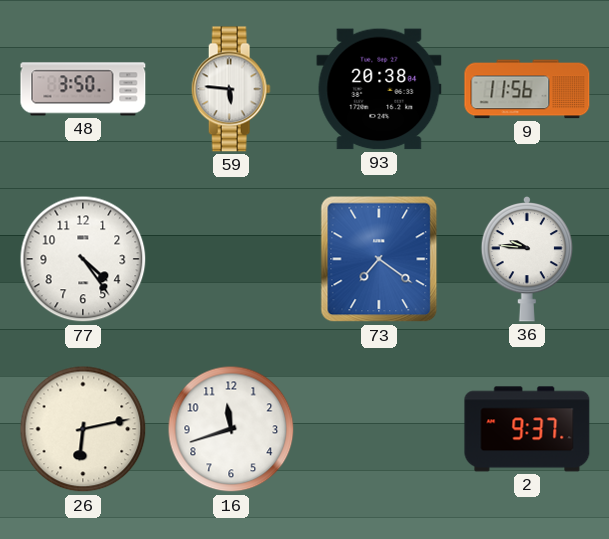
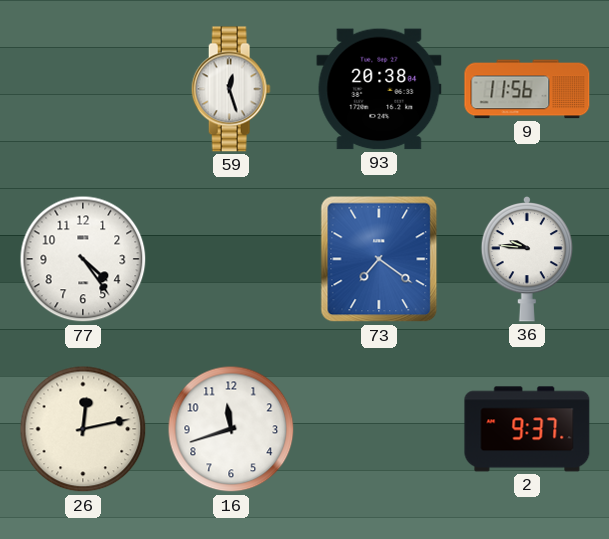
48: 3:50 -> none (83, 89)
59: 5:46 -> 12:27 (231, 89)
26: 6:13 -> 12:13 (83, 429)
